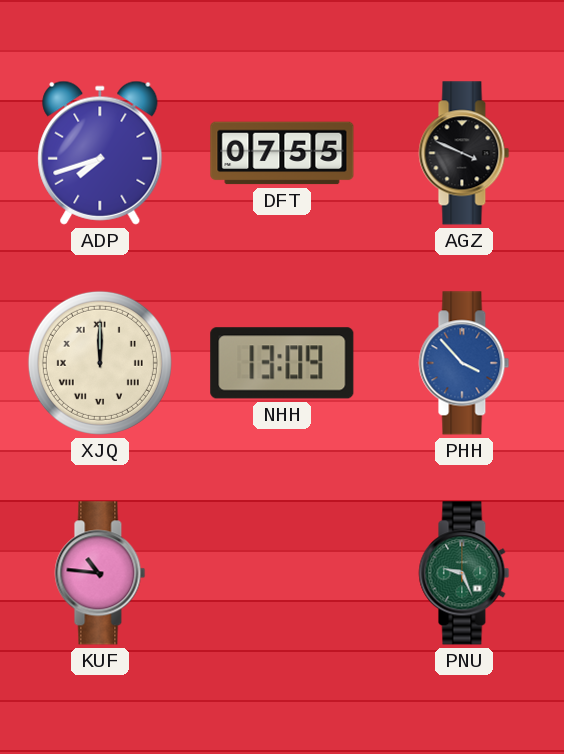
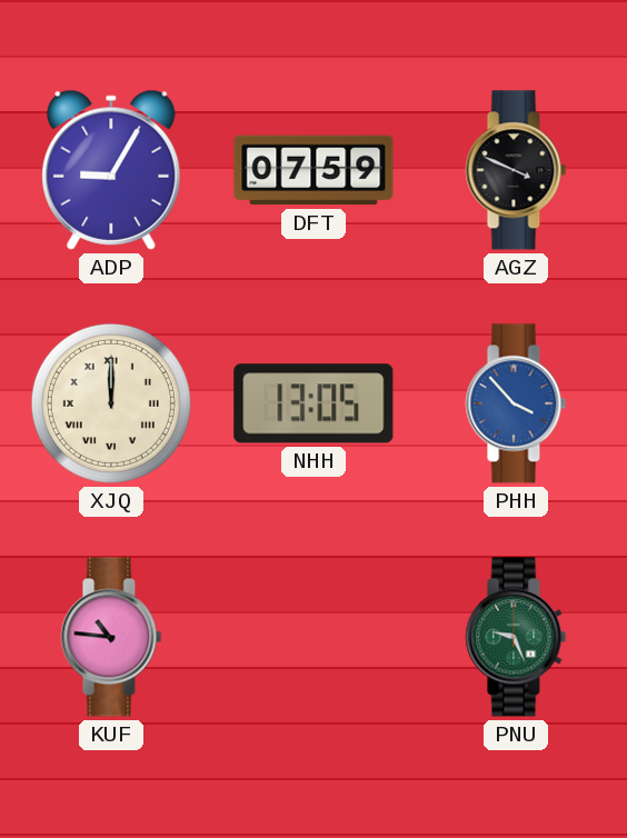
ADP: 7:42 -> 9:05 (111, 170)
DFT: 07:55 -> 07:59 (313, 170)
NHH: 13:09 -> 13:05 (313, 403)
